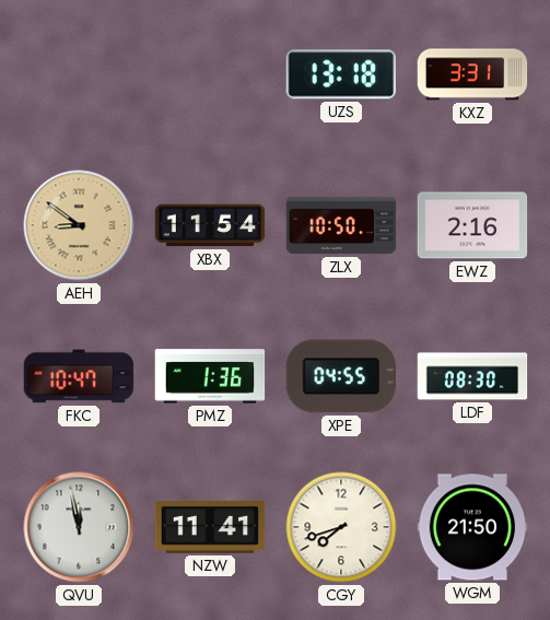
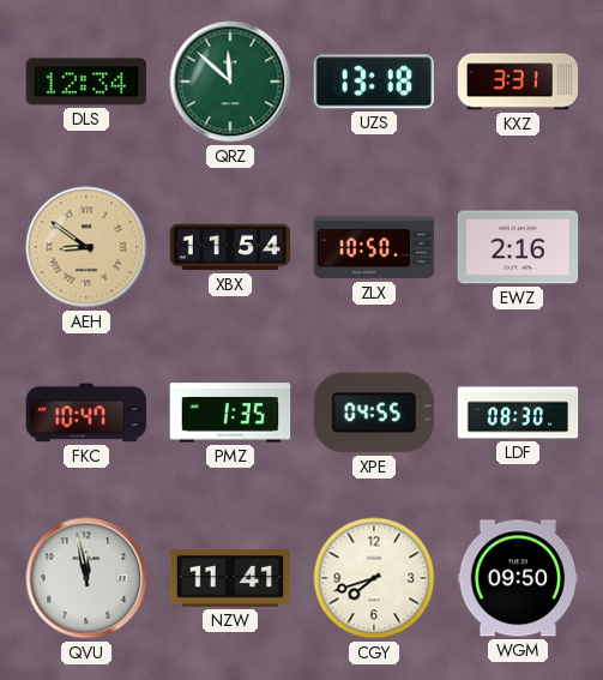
DLS: none -> 12:34 (86, 82)
QRZ: none -> 11:52 (230, 82)
PMZ: 1:36 -> 1:35 (230, 413)
WGM: 21:50 -> 09:50 (518, 578)
